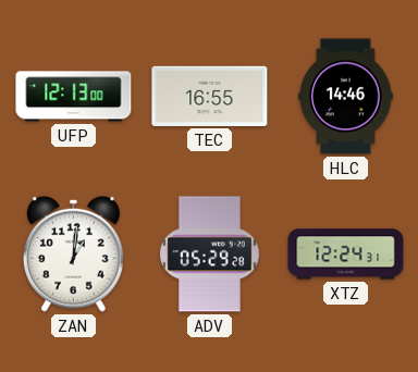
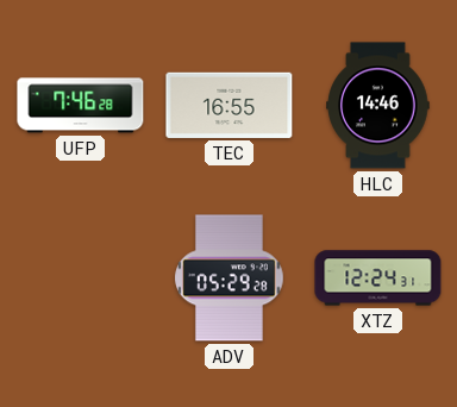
UFP: 12:13 -> 7:46 (81, 106)
ZAN: 1:01 -> none (73, 253)
